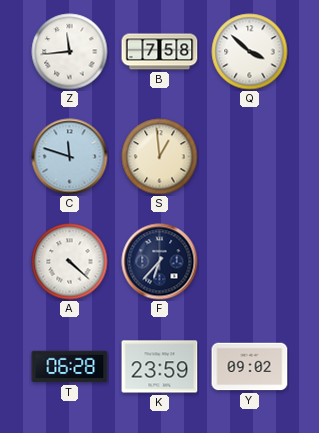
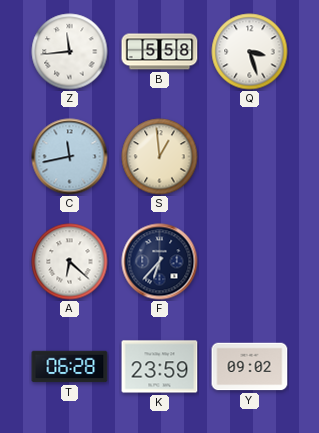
B: 7:58 -> 5:58 (160, 52)
Q: 3:52 -> 3:27 (250, 52)
C: 11:48 -> 11:43 (70, 157)
A: 4:22 -> 6:22 (70, 262)
